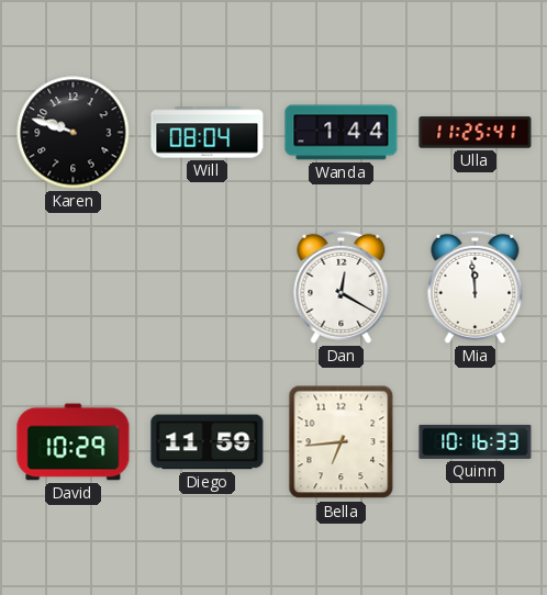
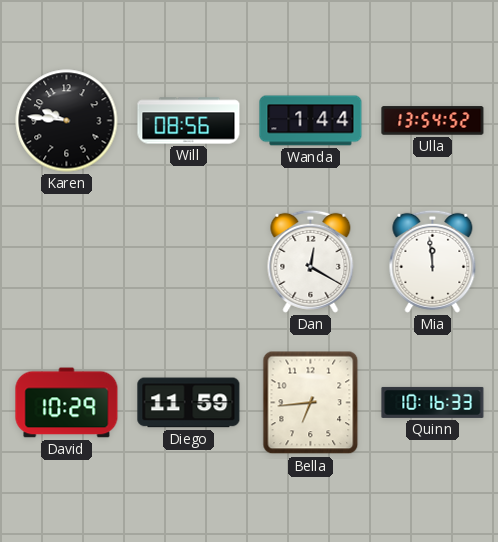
Karen: 9:48 -> 9:46 (67, 121)
Will: 08:04 -> 08:56 (189, 121)
Ulla: 11:25 -> 13:54 (433, 121)
